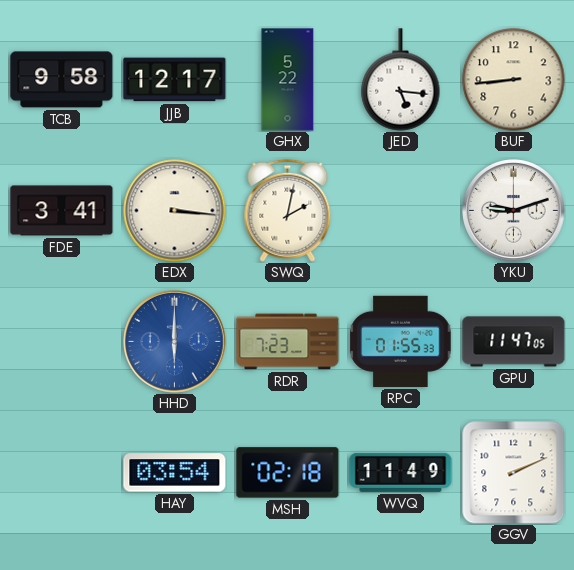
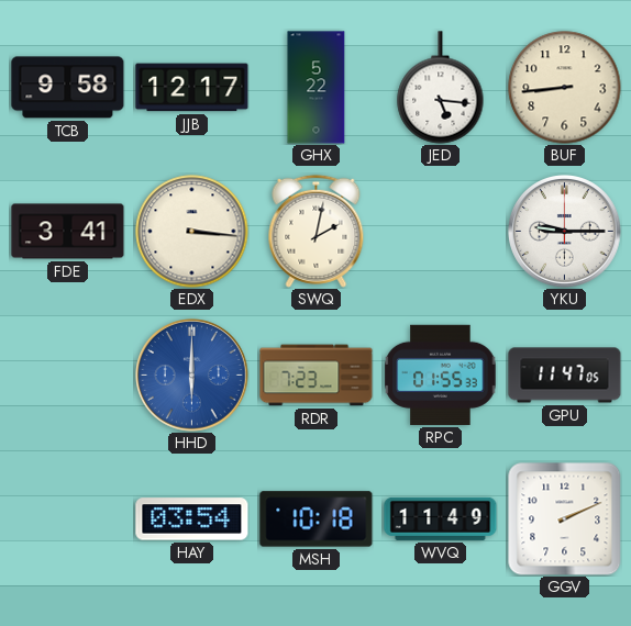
YKU: 9:12 -> 9:15 (565, 232)
MSH: 02:18 -> 10:18 (317, 519)
